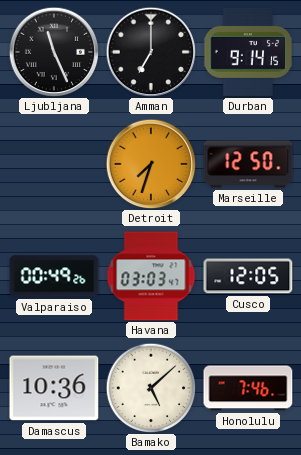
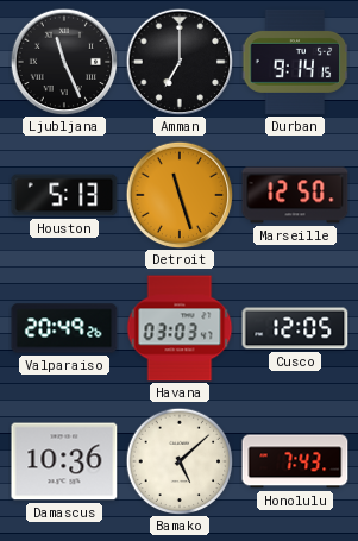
Houston: none -> 5:13 (64, 195)
Detroit: 7:33 -> 11:27 (180, 195)
Valparaiso: 00:49 -> 20:49 (64, 328)
Honolulu: 7:46 -> 7:43 (295, 461)
